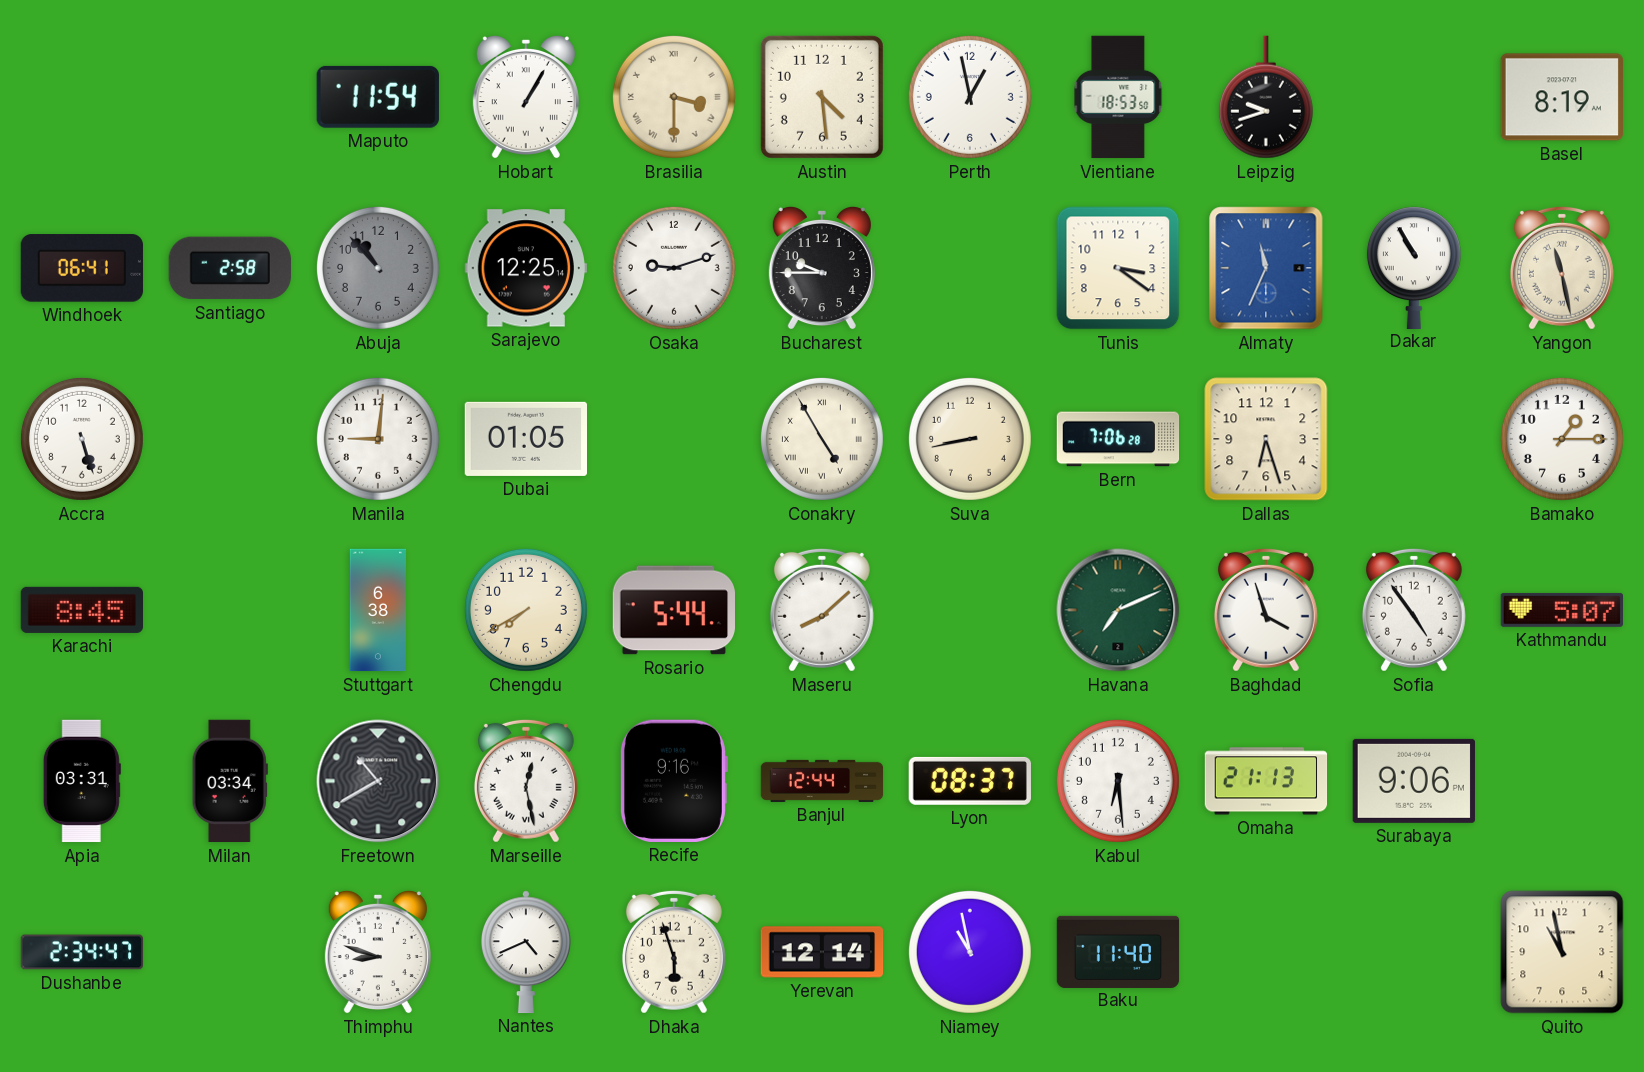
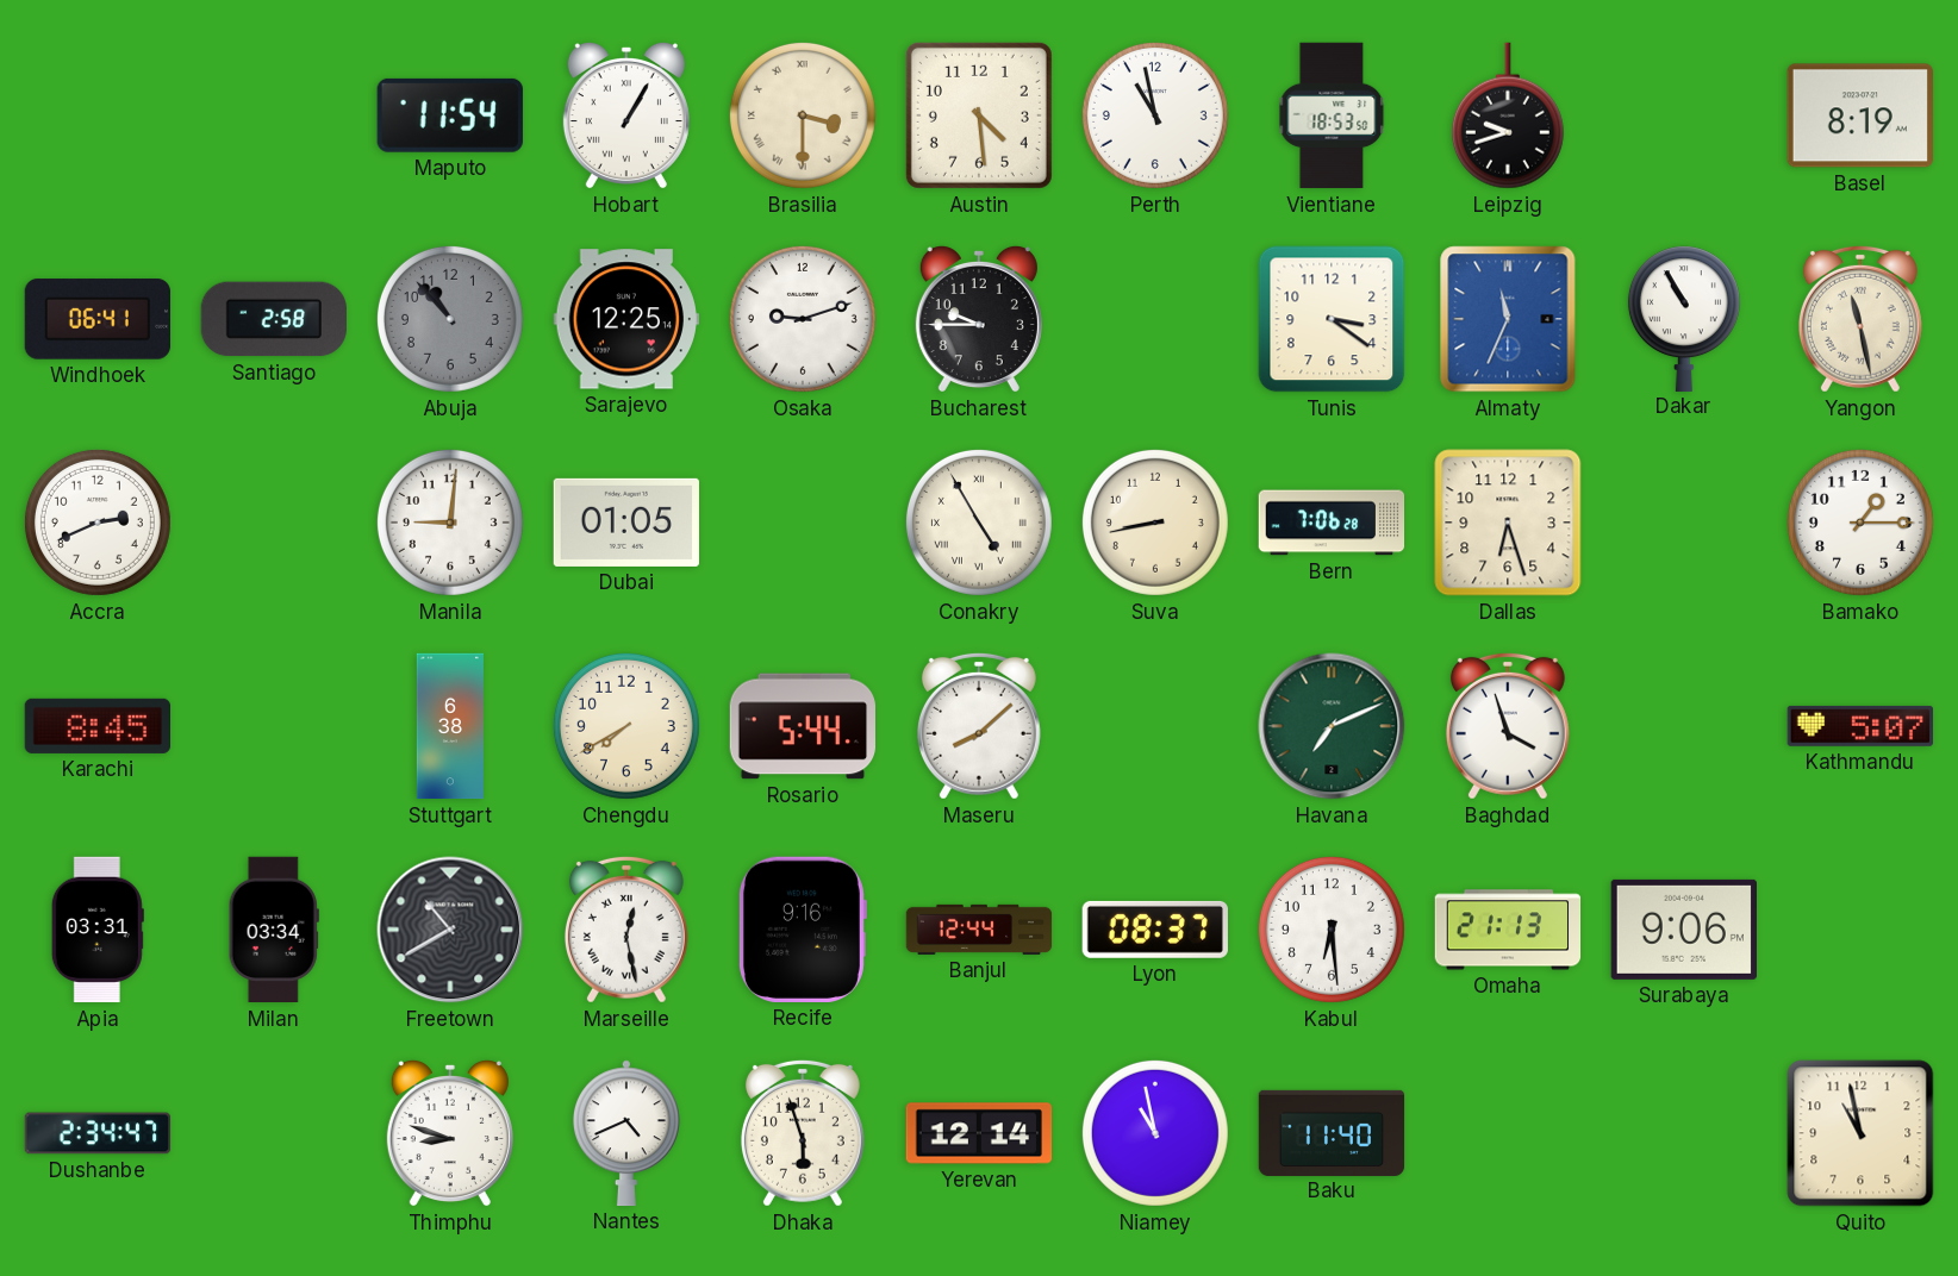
Perth: 12:58 -> 10:58 (1155, 115)
Accra: 5:27 -> 2:41 (98, 523)
Sofia: 4:54 -> none (1414, 610)
